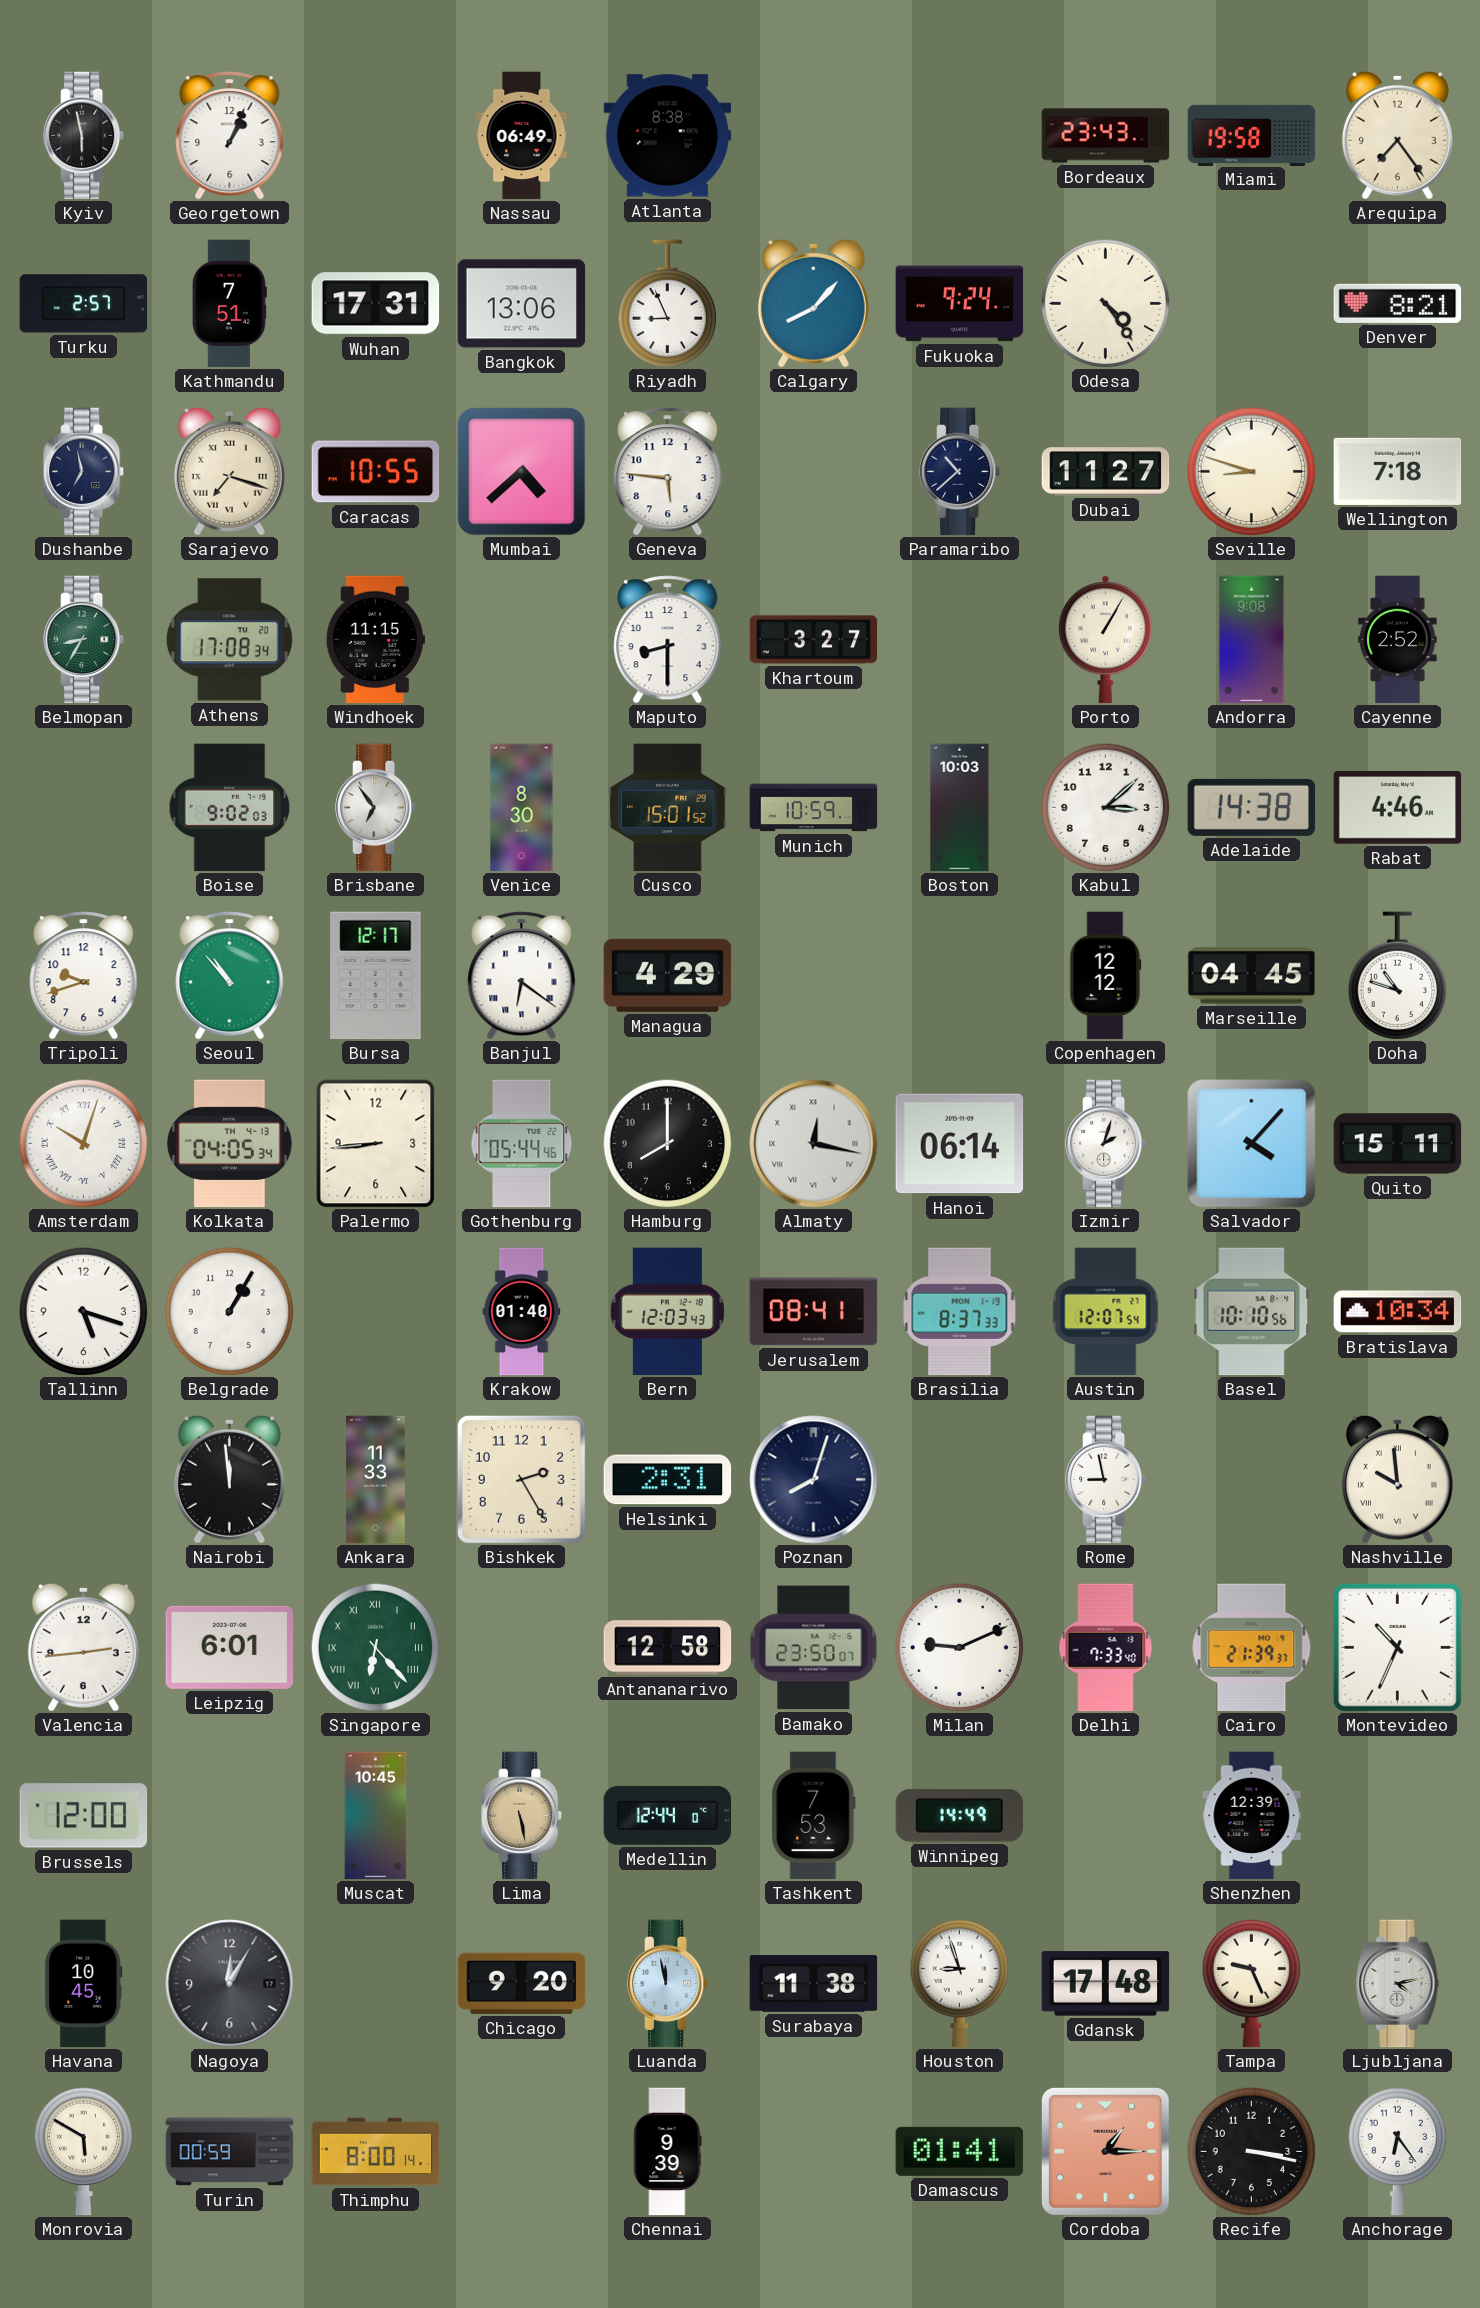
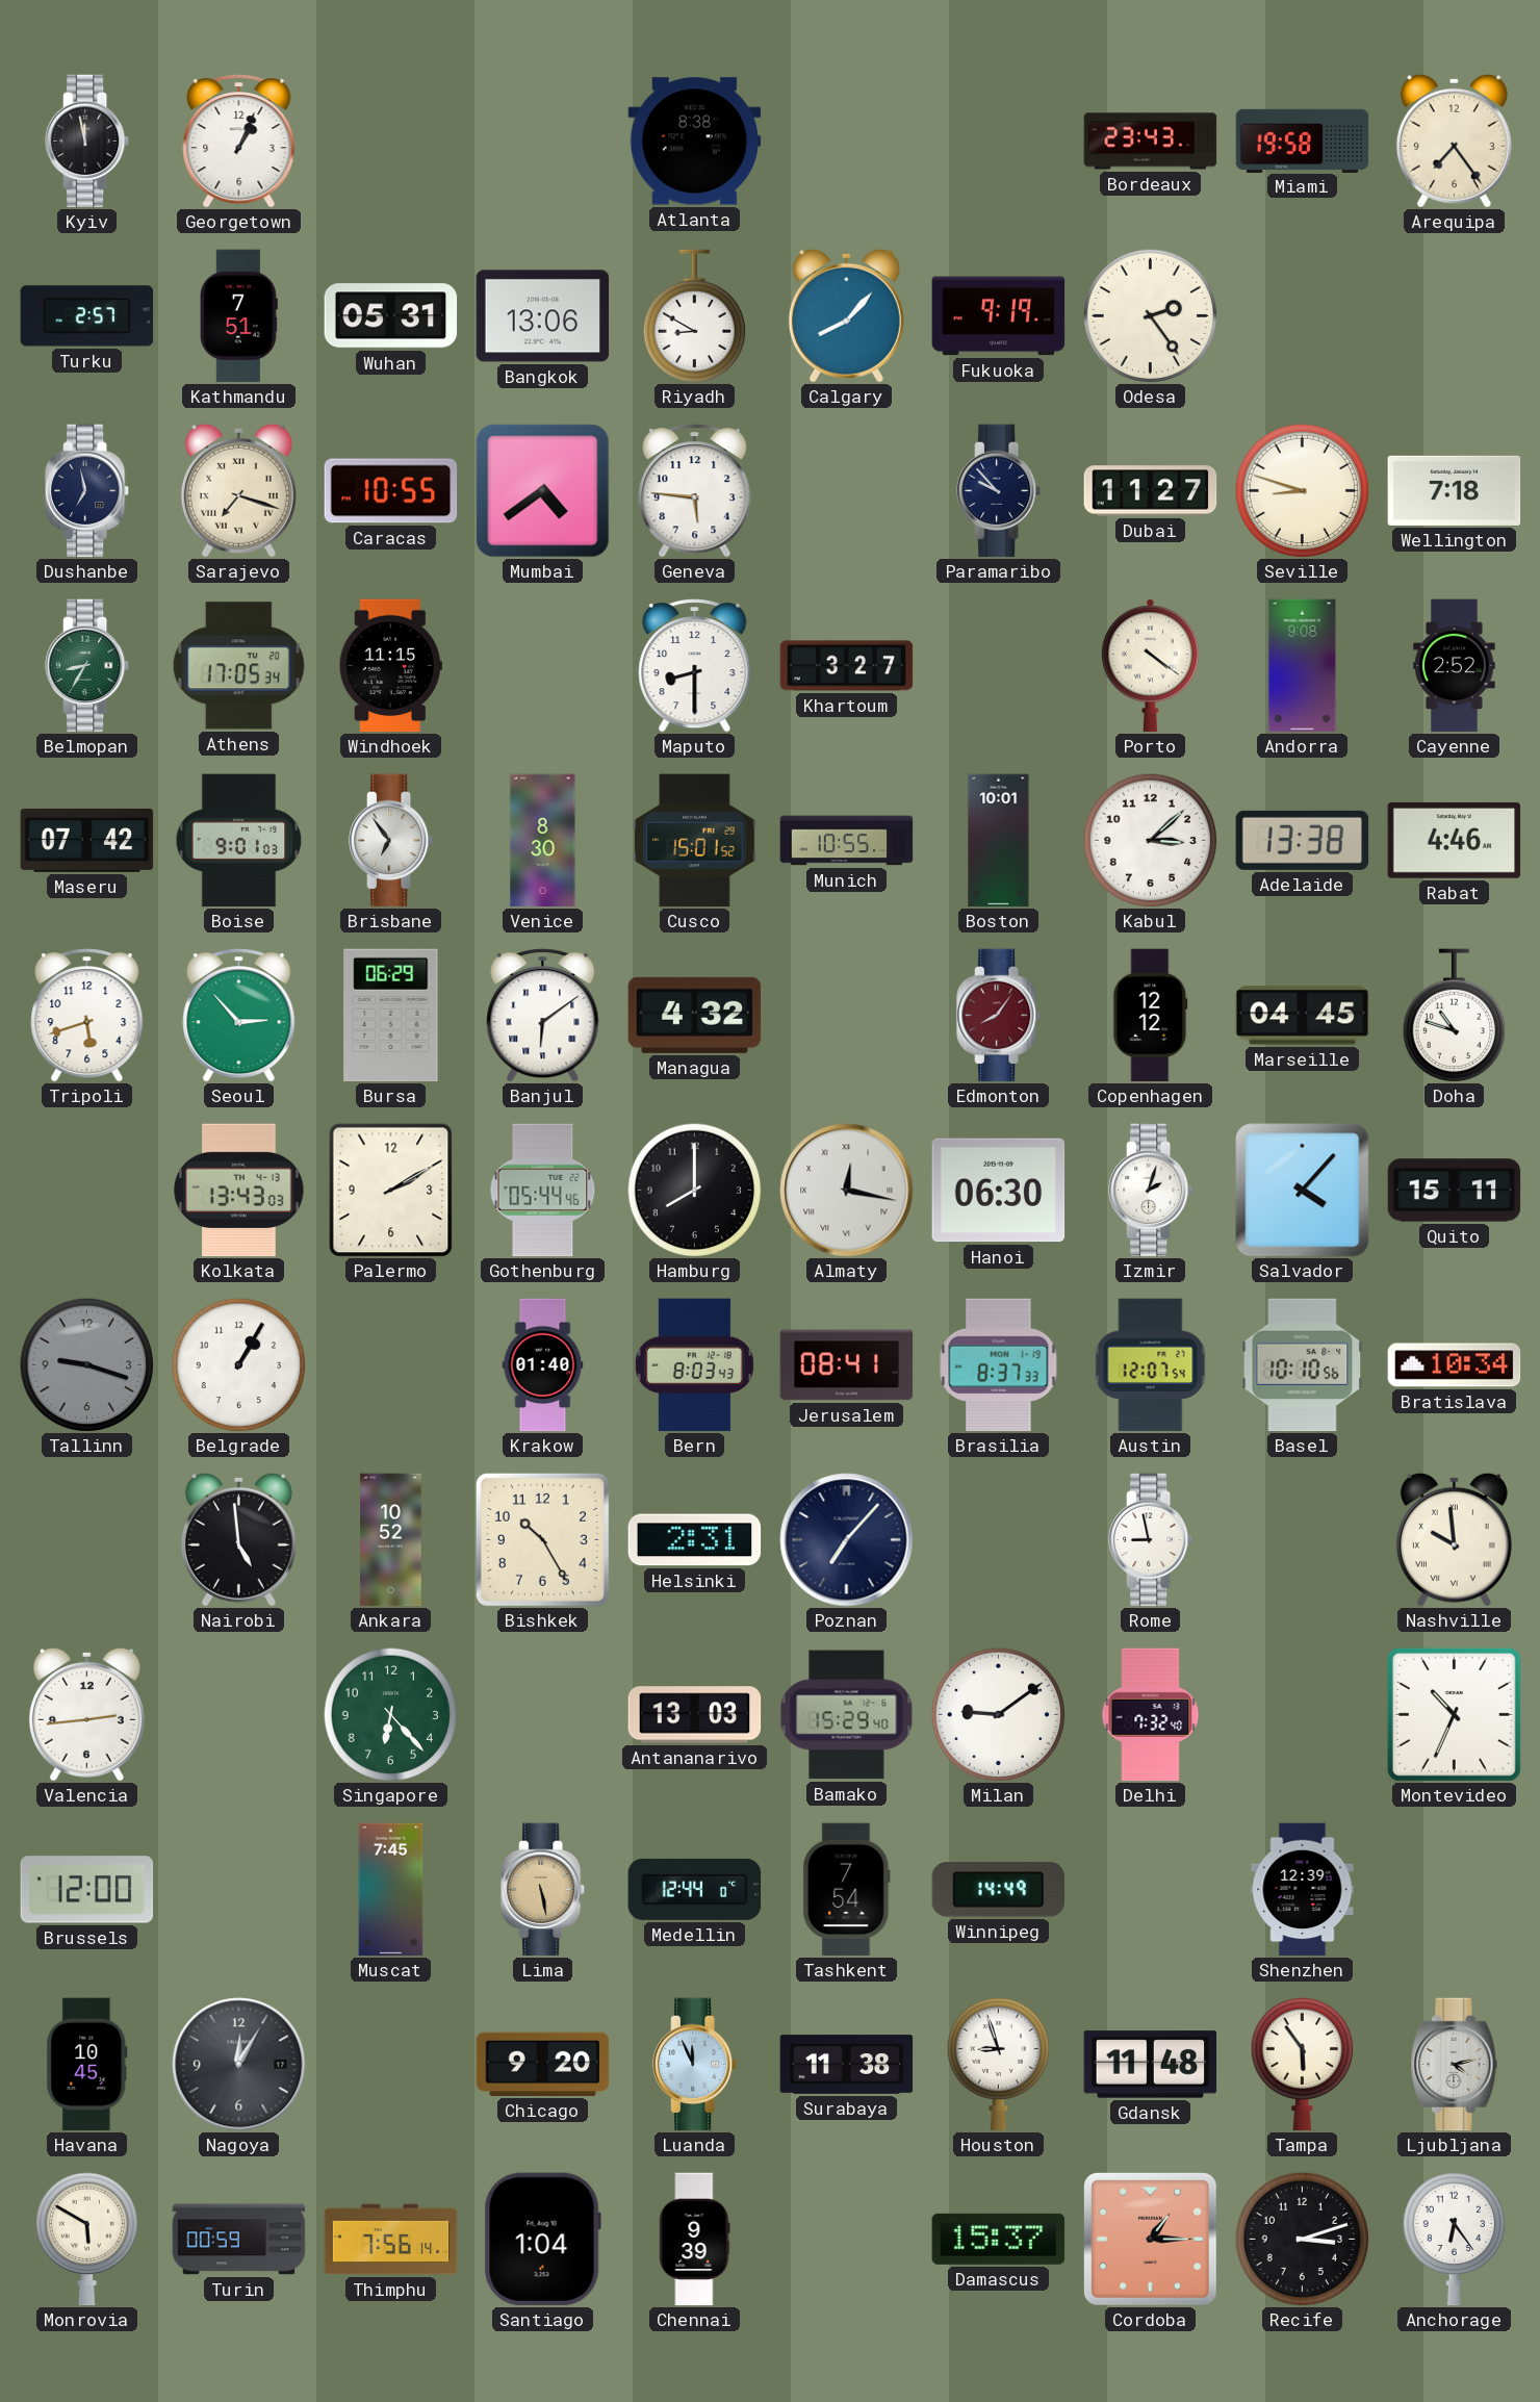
Kyiv: 5:58 -> 11:58 (88, 142)
Nassau: 06:49 -> none (522, 136)
Wuhan: 17:31 -> 05:31 (391, 316)
Riyadh: 8:56 -> 8:50 (694, 315)
Fukuoka: 9:24 -> 9:19 (999, 316)
Odesa: 4:24 -> 2:24 (1150, 315)
Denver: 8:21 -> none (1398, 303)
Mumbai: 4:38 -> 4:39 (543, 491)
Paramaribo: 10:38 -> 9:53 (1000, 491)
Athens: 17:08 -> 17:05 (238, 666)
Porto: 1:05 -> 4:21 (1150, 666)
Maseru: none -> 07:42 (87, 840)
Boise: 9:02 -> 9:01 (239, 841)
Munich: 10:59 -> 10:55 (847, 841)
Boston: 10:03 -> 10:01 (999, 841)
Adelaide: 14:38 -> 13:38 (1303, 840)
Tripoli: 9:42 -> 5:42 (87, 1016)
Seoul: 10:53 -> 2:53 (239, 1016)
Bursa: 12:17 -> 06:29 (391, 1016)
Banjul: 6:21 -> 6:09 (543, 1016)
Managua: 4:29 -> 4:32 (695, 1015)
Edmonton: none -> 8:06 (1000, 1016)
Amsterdam: 10:03 -> none (83, 1143)
Kolkata: 04:05 -> 13:43 (239, 1191)
Palermo: 8:44 -> 2:10 (391, 1191)
Hanoi: 06:14 -> 06:30 (999, 1191)
Tallinn: 5:18 -> 9:18 (86, 1364)
Tallinn dial: white -> grey (86, 1364)
Bern: 12:03 -> 8:03 (694, 1365)
Nairobi: 11:59 -> 4:59 (238, 1539)
Ankara: 11:33 -> 10:52 (391, 1540)
Bishkek: 2:25 -> 10:25 (542, 1539)
Poznan: 8:03 -> 7:07 (847, 1540)
Leipzig: 6:01 -> none (230, 1647)
Singapore numerals: Roman -> Arabic (390, 1714)
Antananarivo: 12:58 -> 13:03 (695, 1715)
Bamako: 23:50 -> 15:29 (847, 1715)
Milan: 9:11 -> 9:09 (998, 1714)
Delhi: 7:33 -> 7:32 (1151, 1715)
Cairo: 21:39 -> none (1252, 1648)
Muscat: 10:45 -> 7:45 (391, 1890)
Tashkent: 7:53 -> 7:54 (847, 1890)
Luanda: 11:58 -> 11:56 (696, 2065)
Gdansk: 17:48 -> 11:48 (1151, 2065)
Tampa: 9:26 -> 5:54 (1302, 2064)
Thimphu: 8:00 -> 7:56 (391, 2240)
Santiago: none -> 1:04 (542, 2240)
Damascus: 01:41 -> 15:37 (999, 2239)
Recife: 3:17 -> 3:12 (1302, 2239)
